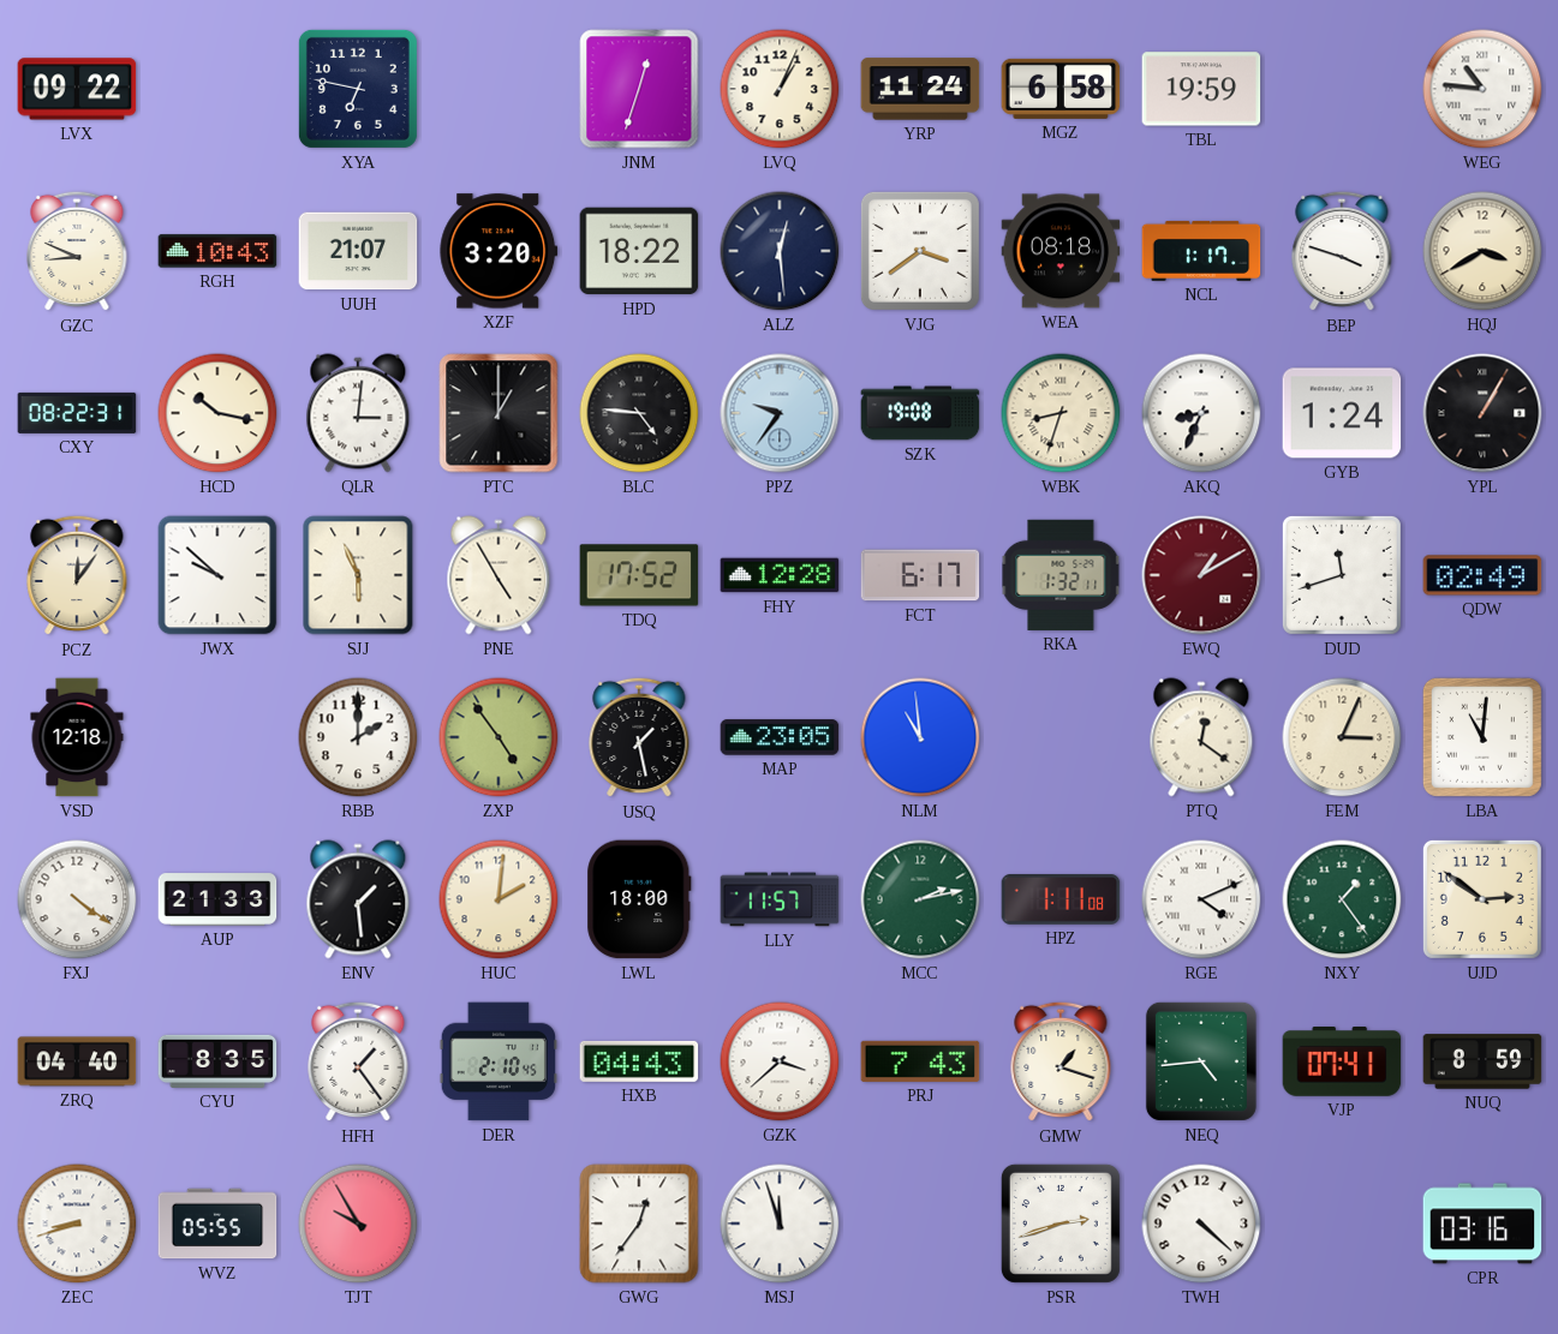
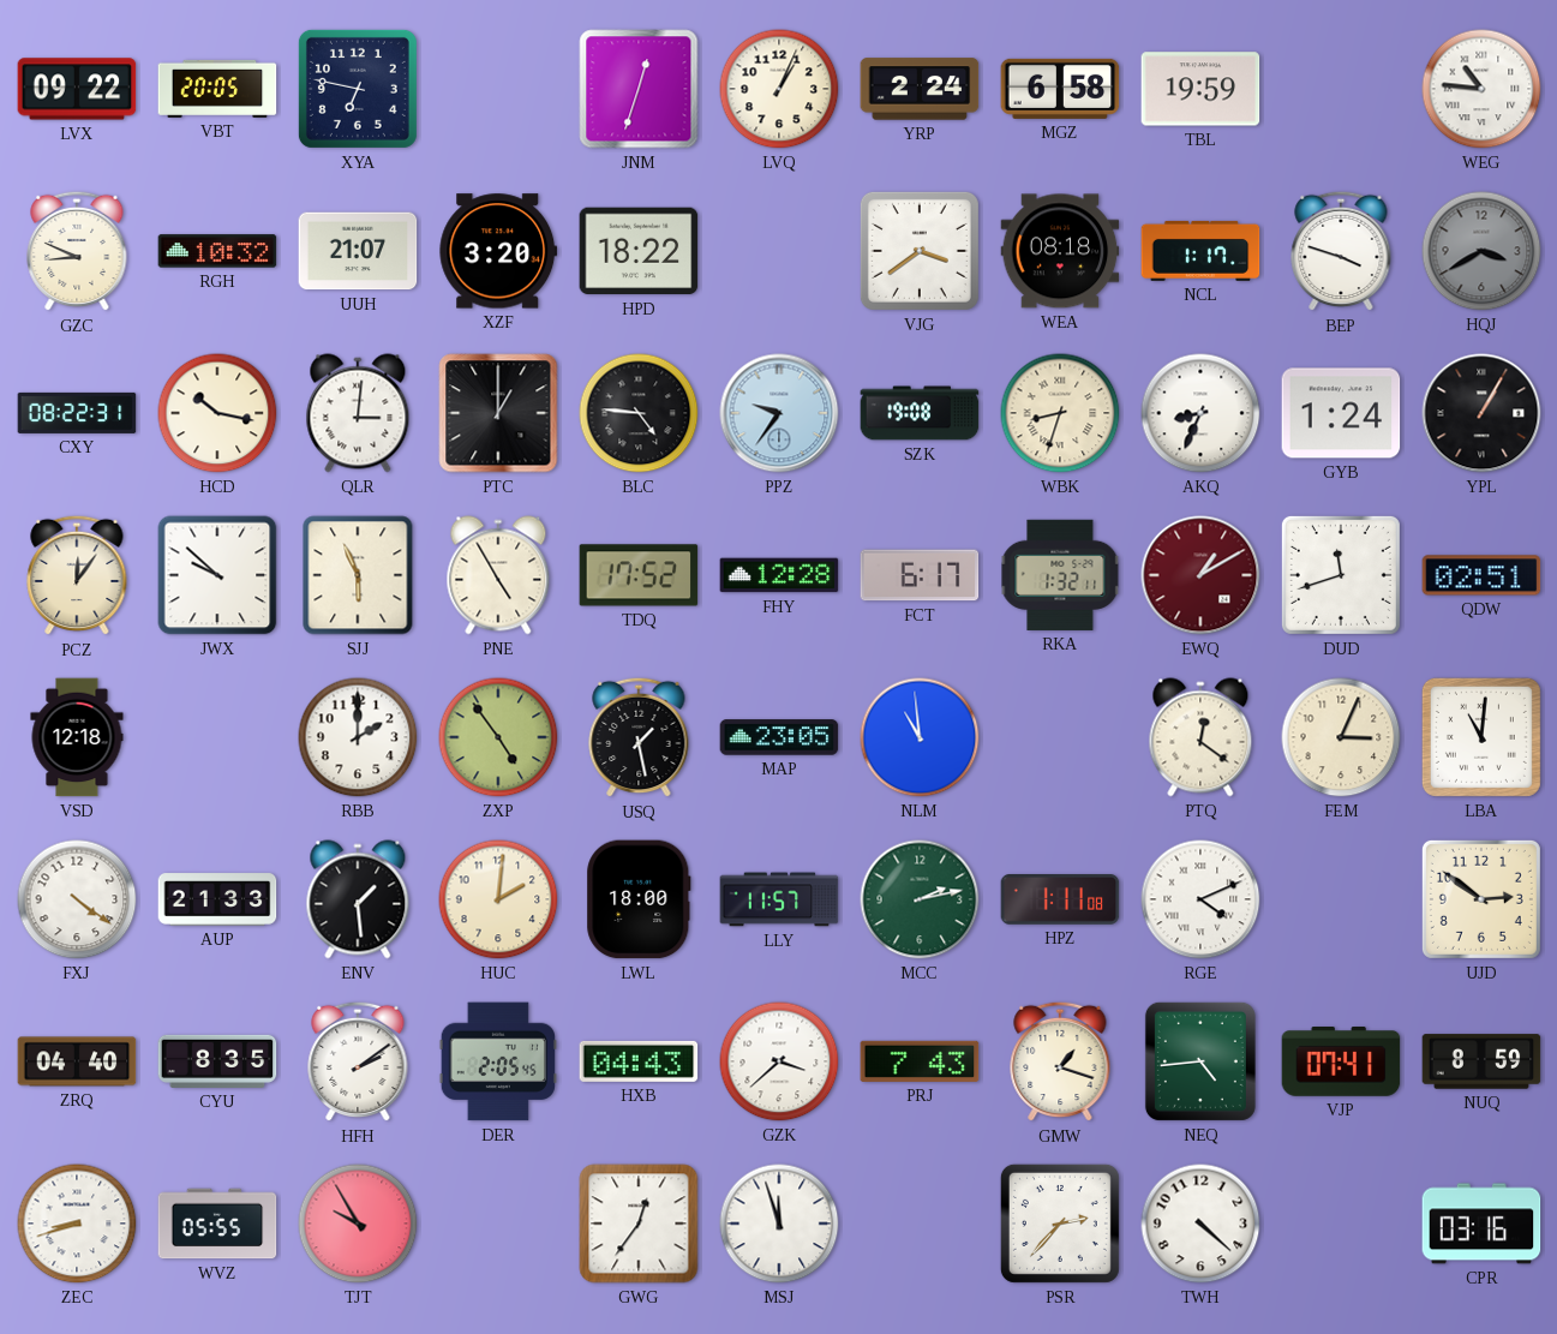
VBT: none -> 20:05 (217, 89)
YRP: 11:24 -> 2:24 (920, 89)
RGH: 10:43 -> 10:32 (217, 251)
ALZ: 12:29 -> none (780, 251)
HQJ dial: cream -> grey (1481, 251)
QDW: 02:49 -> 02:51 (1481, 575)
NXY: 1:24 -> none (1342, 899)
HFH: 1:24 -> 2:09 (358, 1061)
DER: 2:10 -> 2:05 (498, 1061)
PSR: 2:42 -> 2:37 (1060, 1224)
